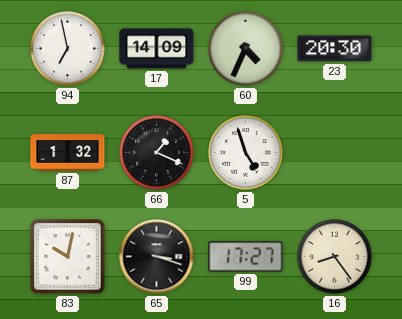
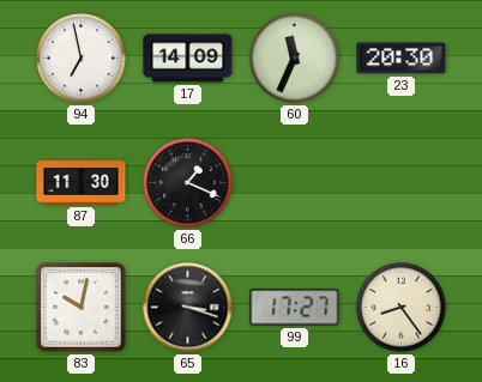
60: 4:34 -> 11:34 (295, 59)
87: 1:32 -> 11:30 (82, 183)
5: 4:57 -> none (246, 153)
